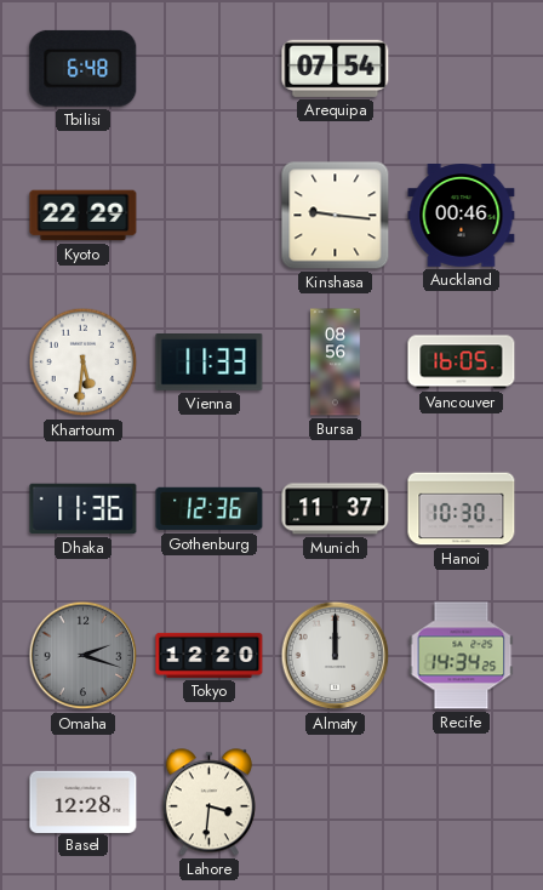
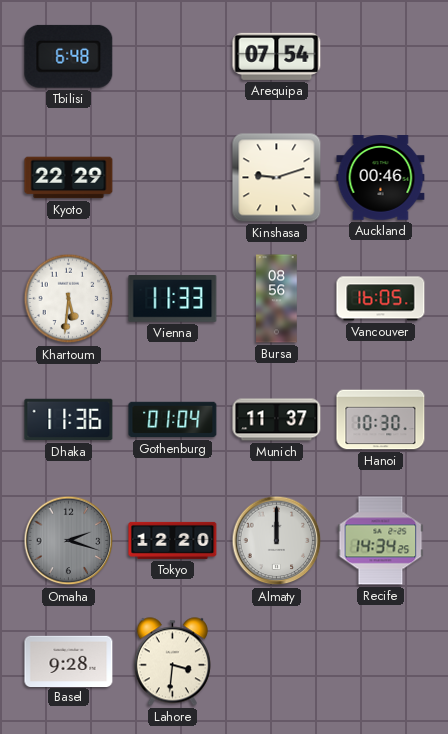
Kinshasa: 9:16 -> 9:12 (277, 178)
Gothenburg: 12:36 -> 01:04 (173, 420)
Basel: 12:28 -> 9:28 (69, 661)
